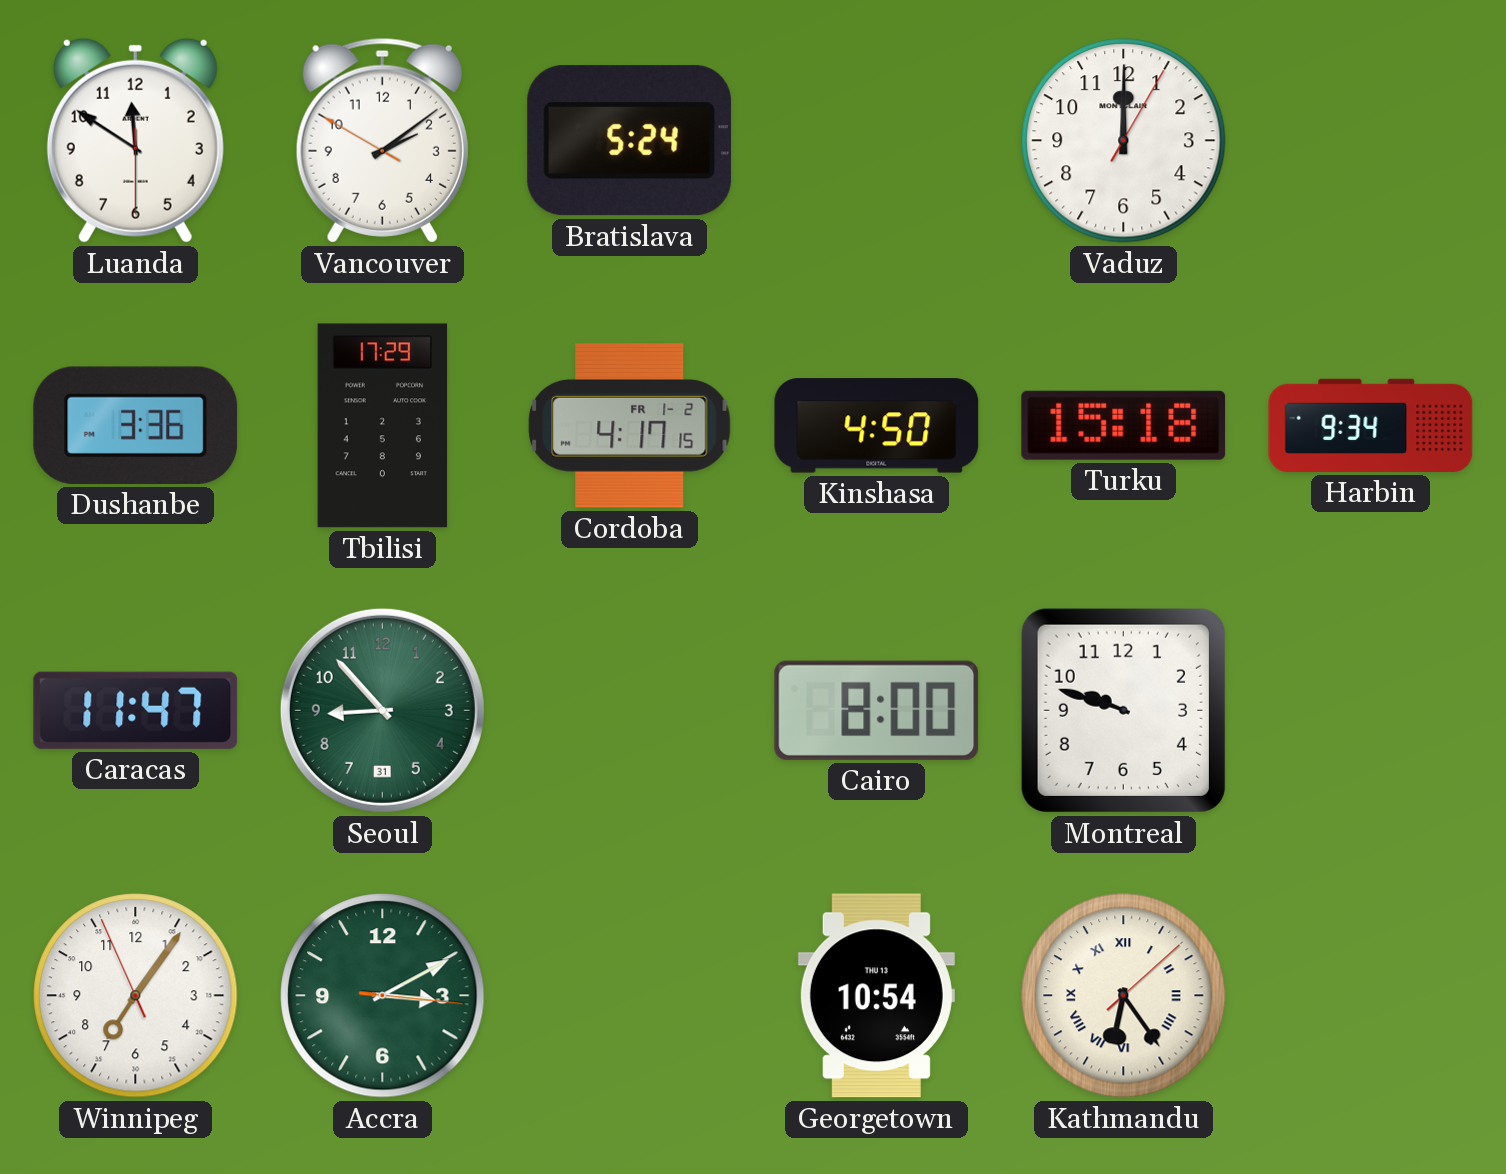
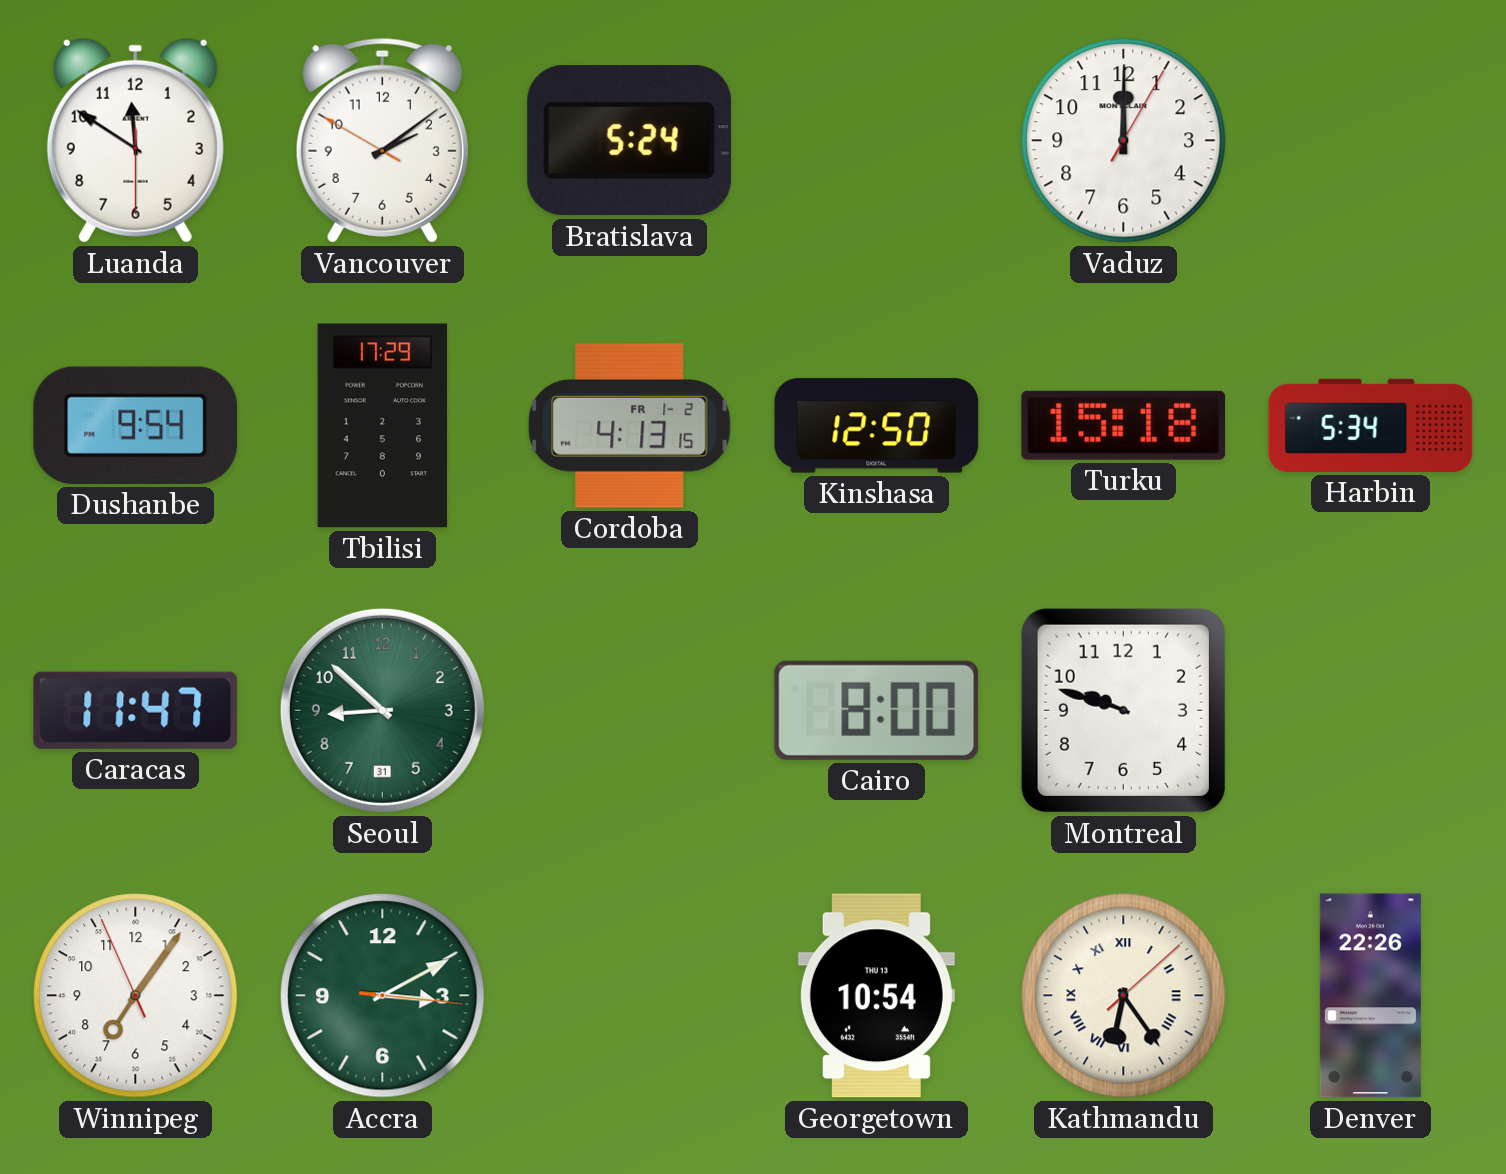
Dushanbe: 3:36 -> 9:54 (136, 425)
Cordoba: 4:17 -> 4:13 (630, 426)
Kinshasa: 4:50 -> 12:50 (877, 426)
Harbin: 9:34 -> 5:34 (1371, 425)
Seoul: 8:53 -> 8:52 (382, 710)
Denver: none -> 22:26 (1370, 996)
